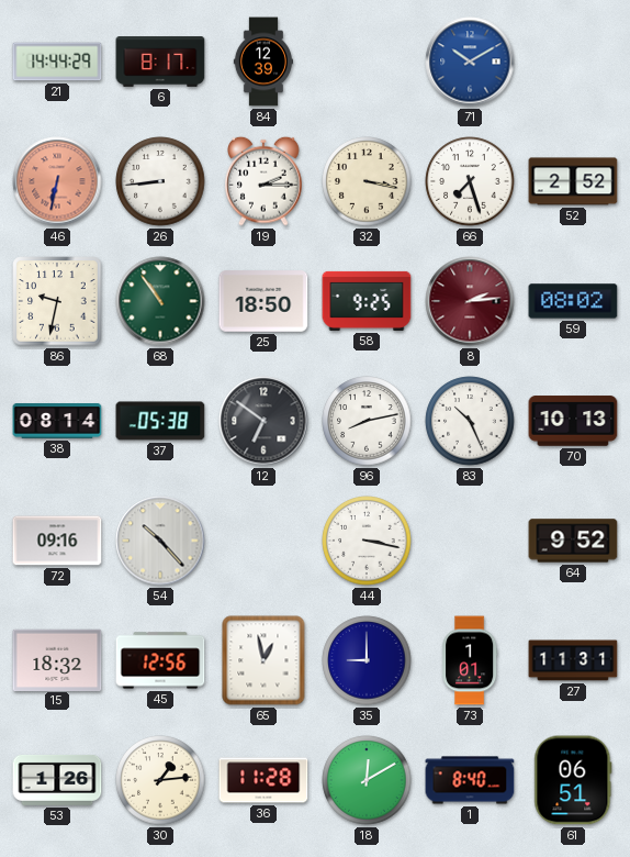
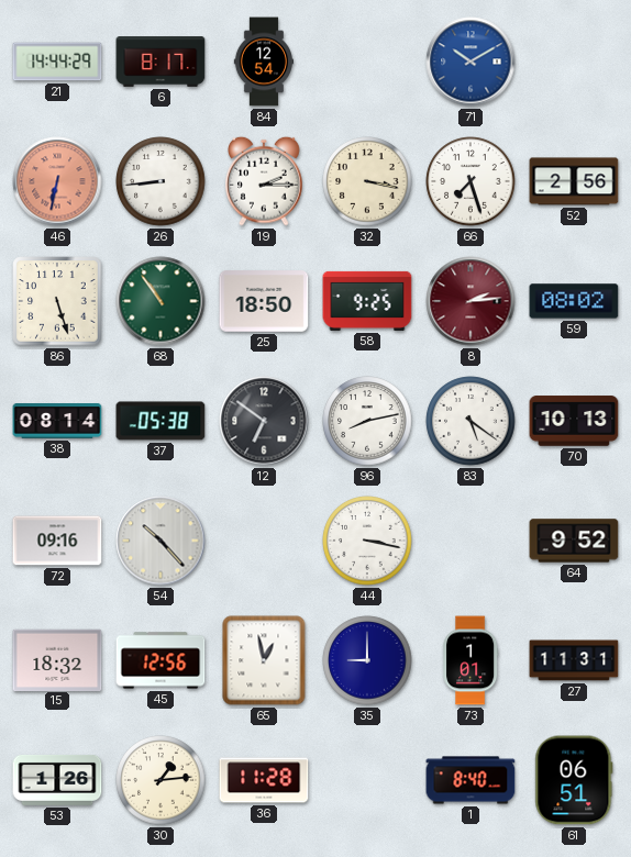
84: 12:39 -> 12:54 (263, 62)
52: 2:52 -> 2:56 (574, 181)
86: 9:32 -> 5:27 (57, 301)
83: 10:26 -> 5:21 (471, 421)
18: 12:10 -> none (367, 780)
